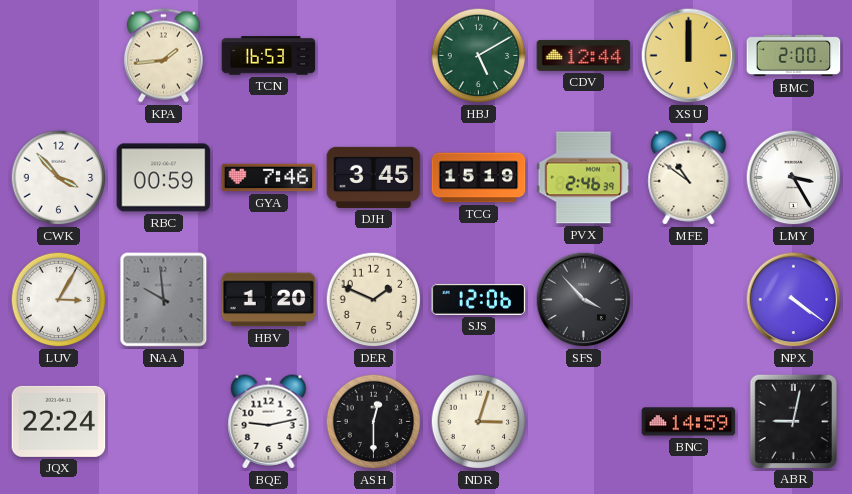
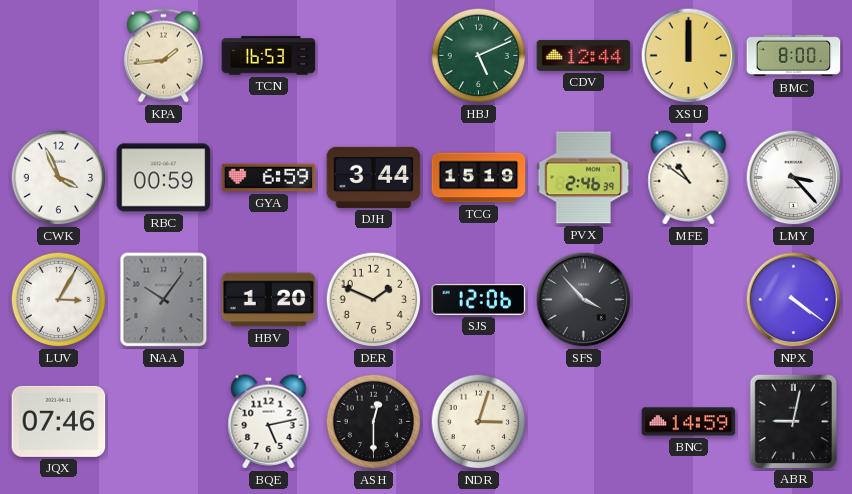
HBJ: 5:10 -> 5:11 (479, 56)
BMC: 2:00 -> 8:00 (794, 56)
CWK: 3:53 -> 3:56 (59, 178)
GYA: 7:46 -> 6:59 (269, 178)
DJH: 3:45 -> 3:44 (374, 177)
LMY: 3:25 -> 3:23 (794, 178)
NAA: 9:59 -> 10:06 (164, 300)
JQX: 22:24 -> 07:46 (59, 421)
BQE: 9:13 -> 5:13 (269, 422)
